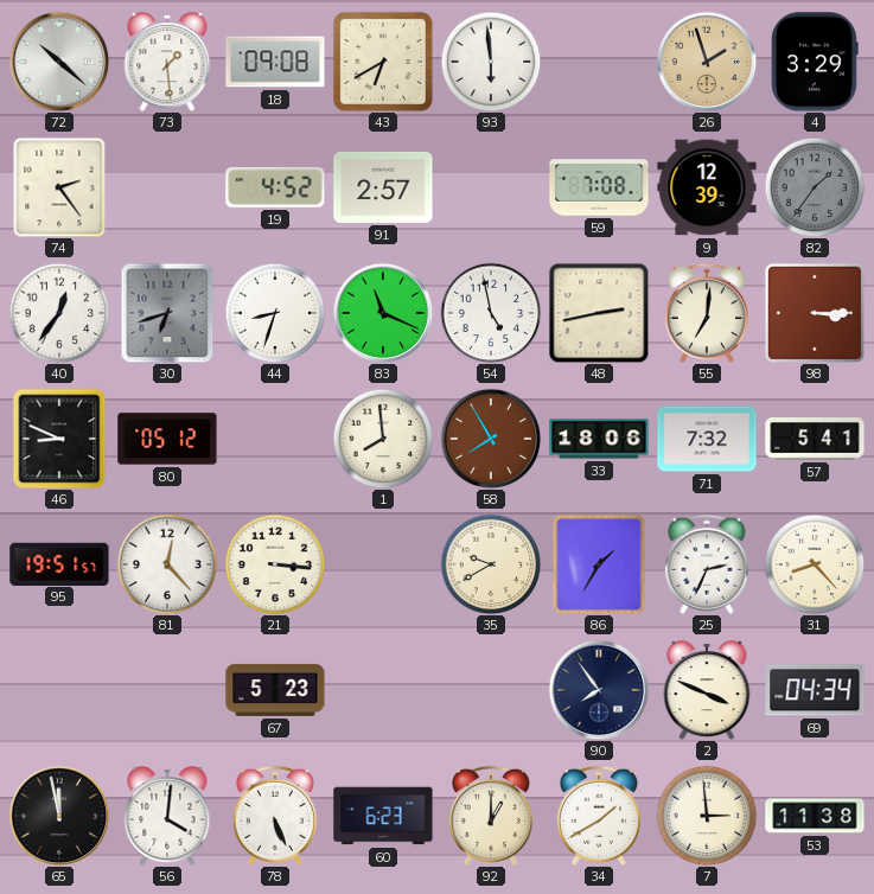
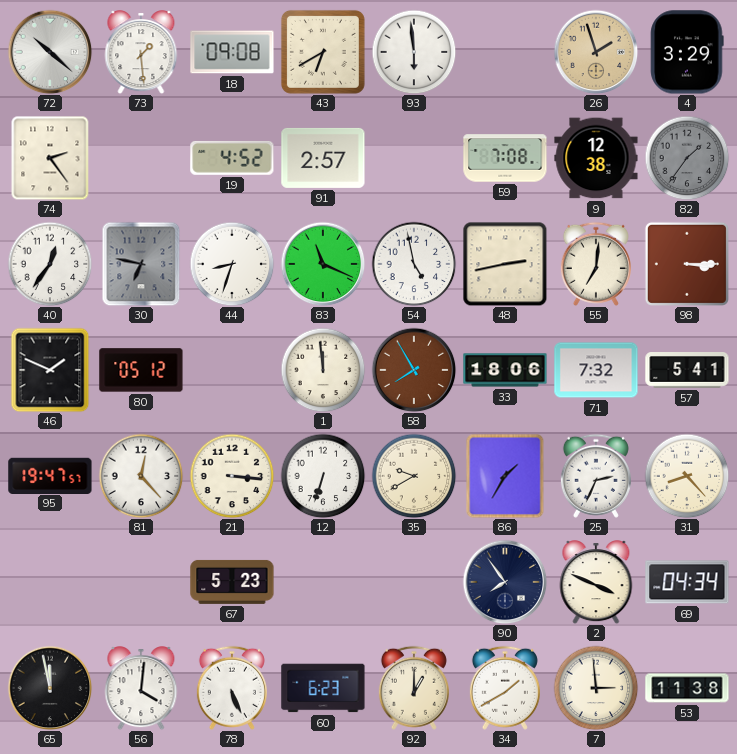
9: 12:39 -> 12:38 (596, 158)
30: 6:42 -> 6:47 (141, 264)
46: 8:49 -> 1:49 (50, 370)
1: 7:59 -> 11:59 (323, 370)
95: 19:51 -> 19:47 (50, 475)
12: none -> 6:33 (323, 476)
